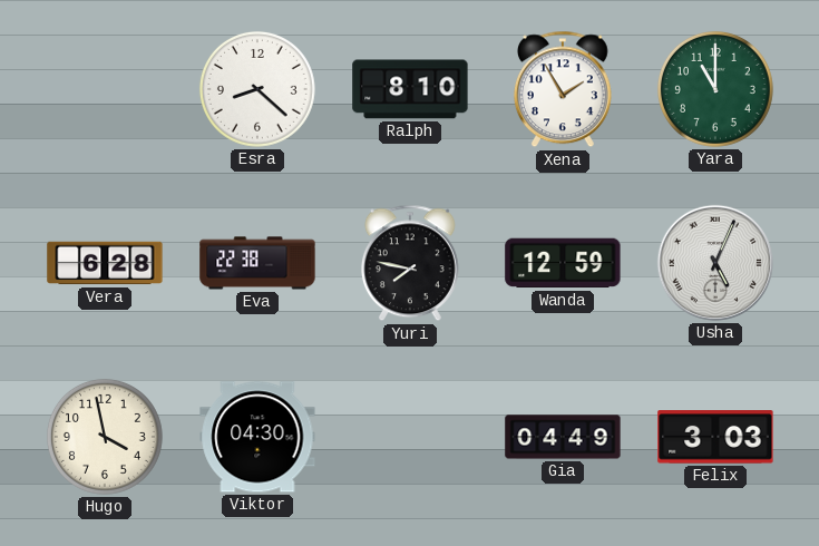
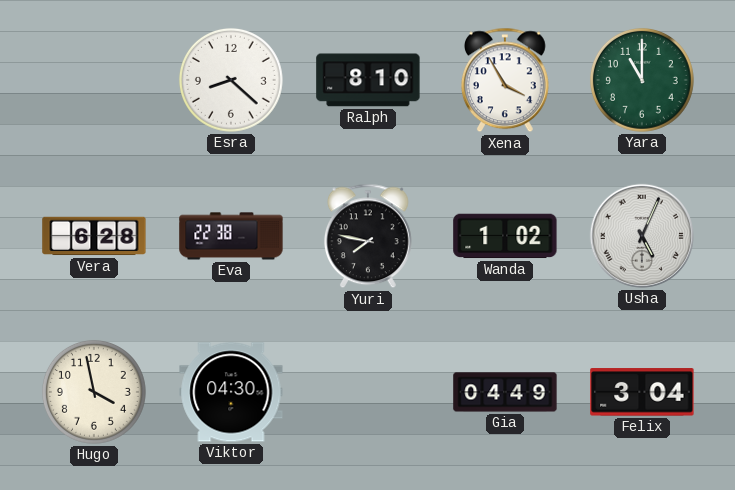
Xena: 1:55 -> 3:55 (505, 80)
Wanda: 12:59 -> 1:02 (505, 236)
Felix: 3:03 -> 3:04 (642, 392)
